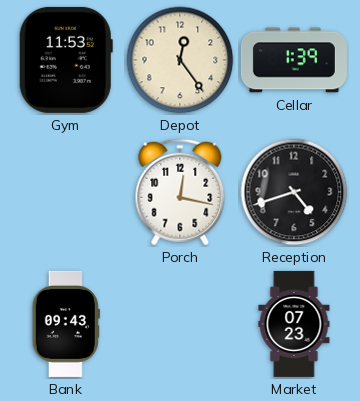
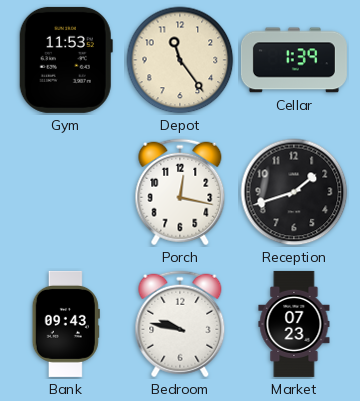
Depot: 12:24 -> 11:24 (180, 60)
Reception: 4:42 -> 1:42 (294, 192)
Bedroom: none -> 9:47 (180, 324)
